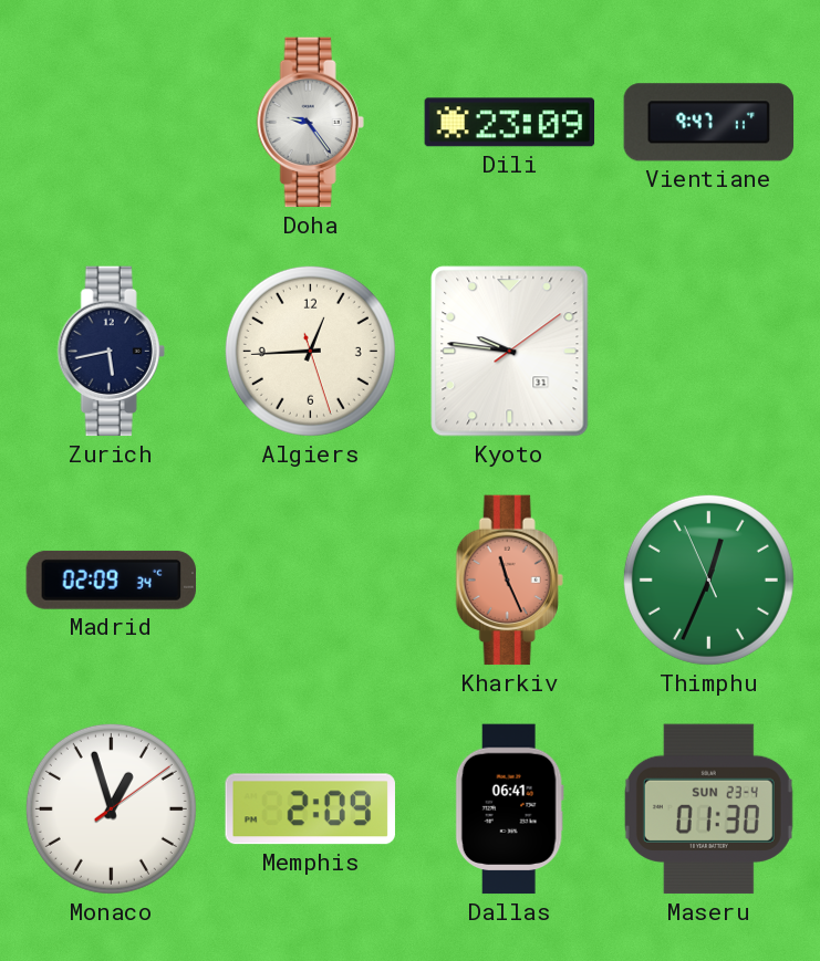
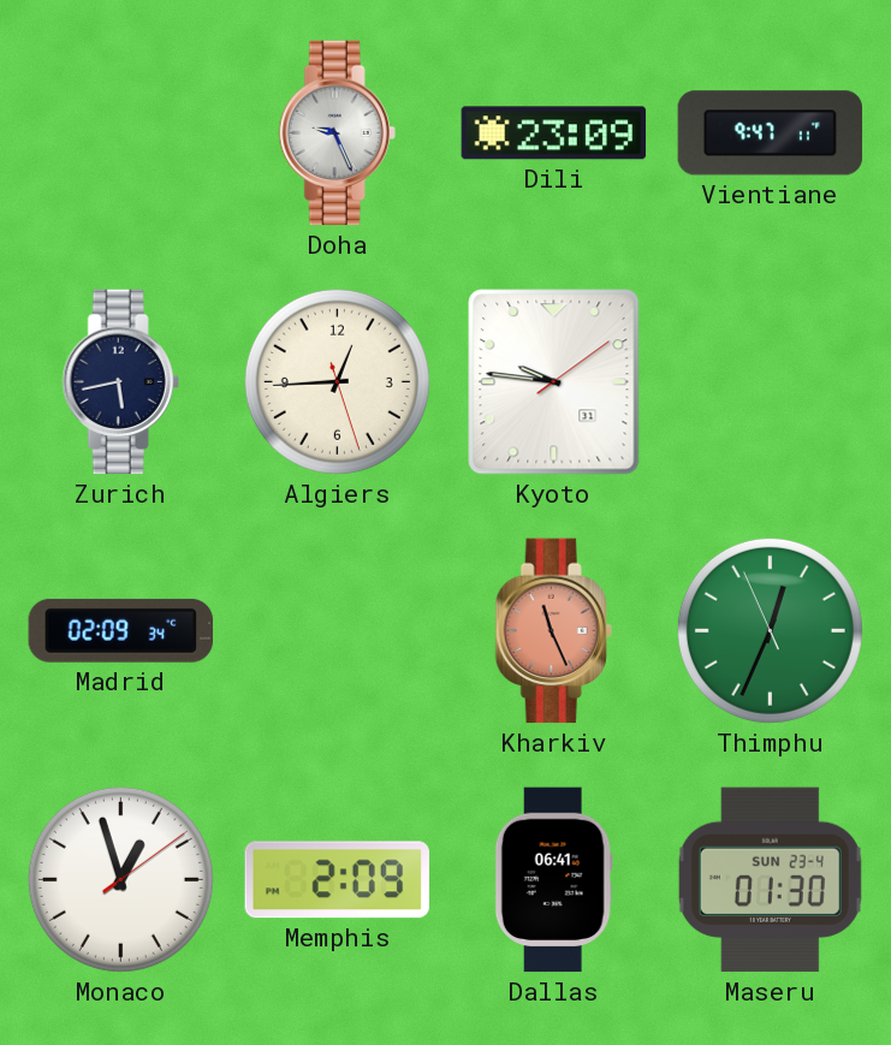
Doha: 9:24 -> 9:26 (337, 133)
